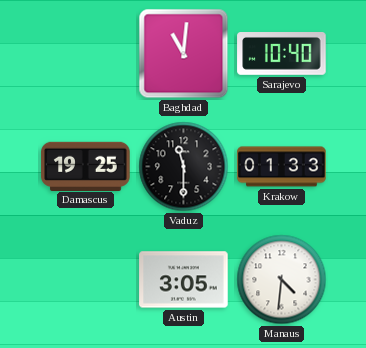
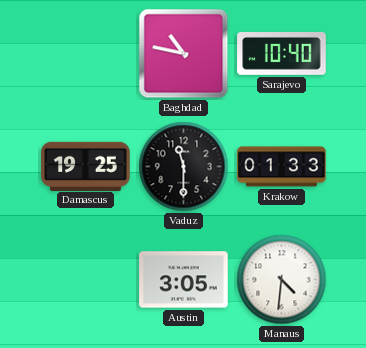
Baghdad: 11:01 -> 10:47 (184, 54)
